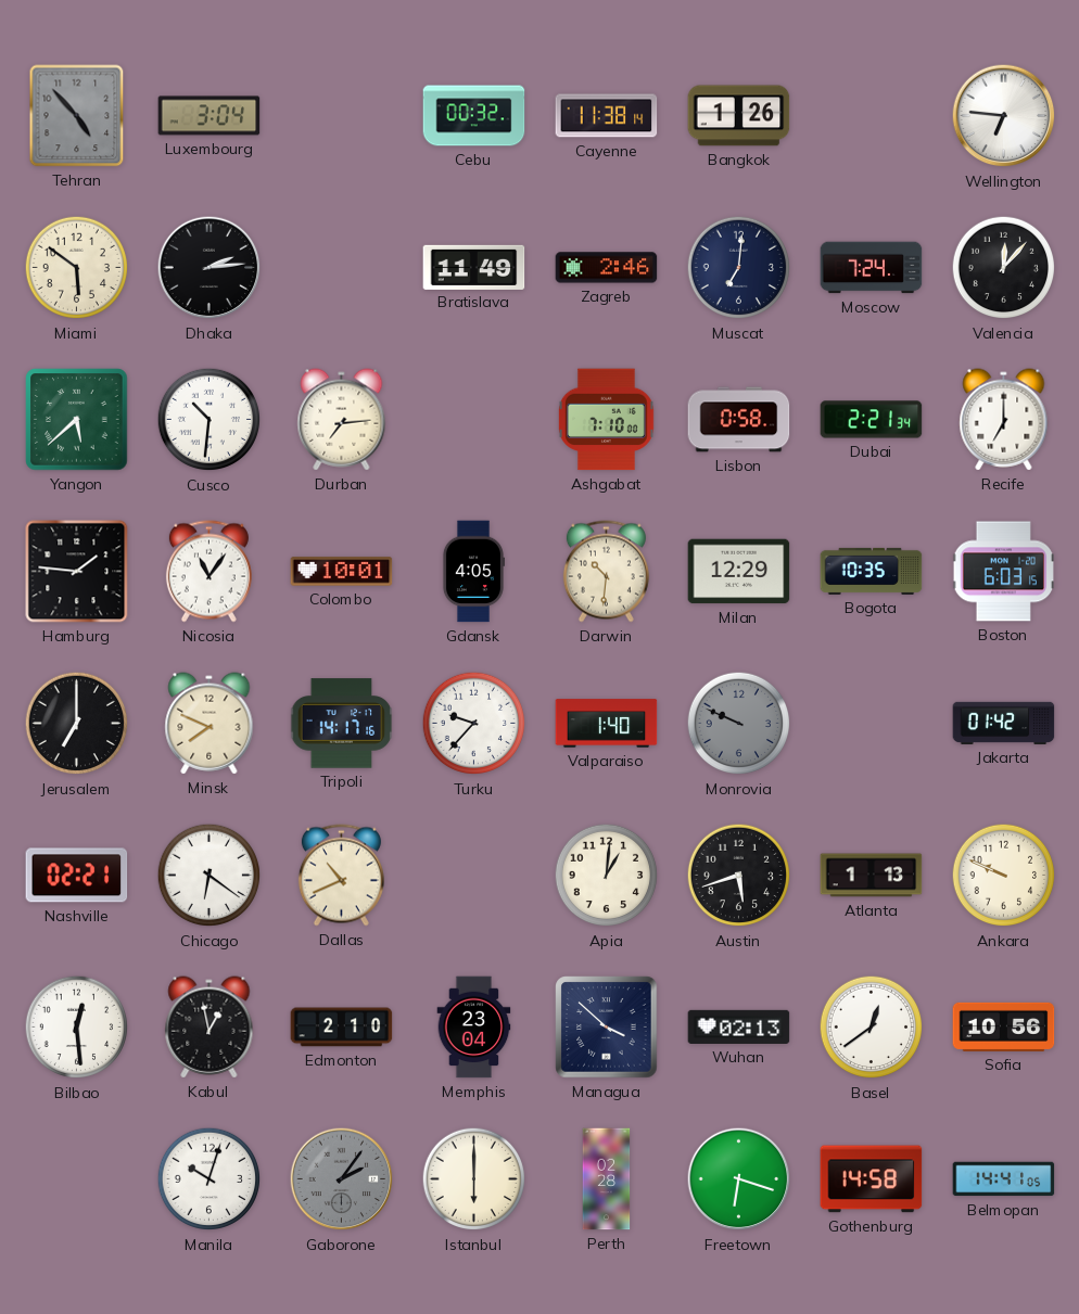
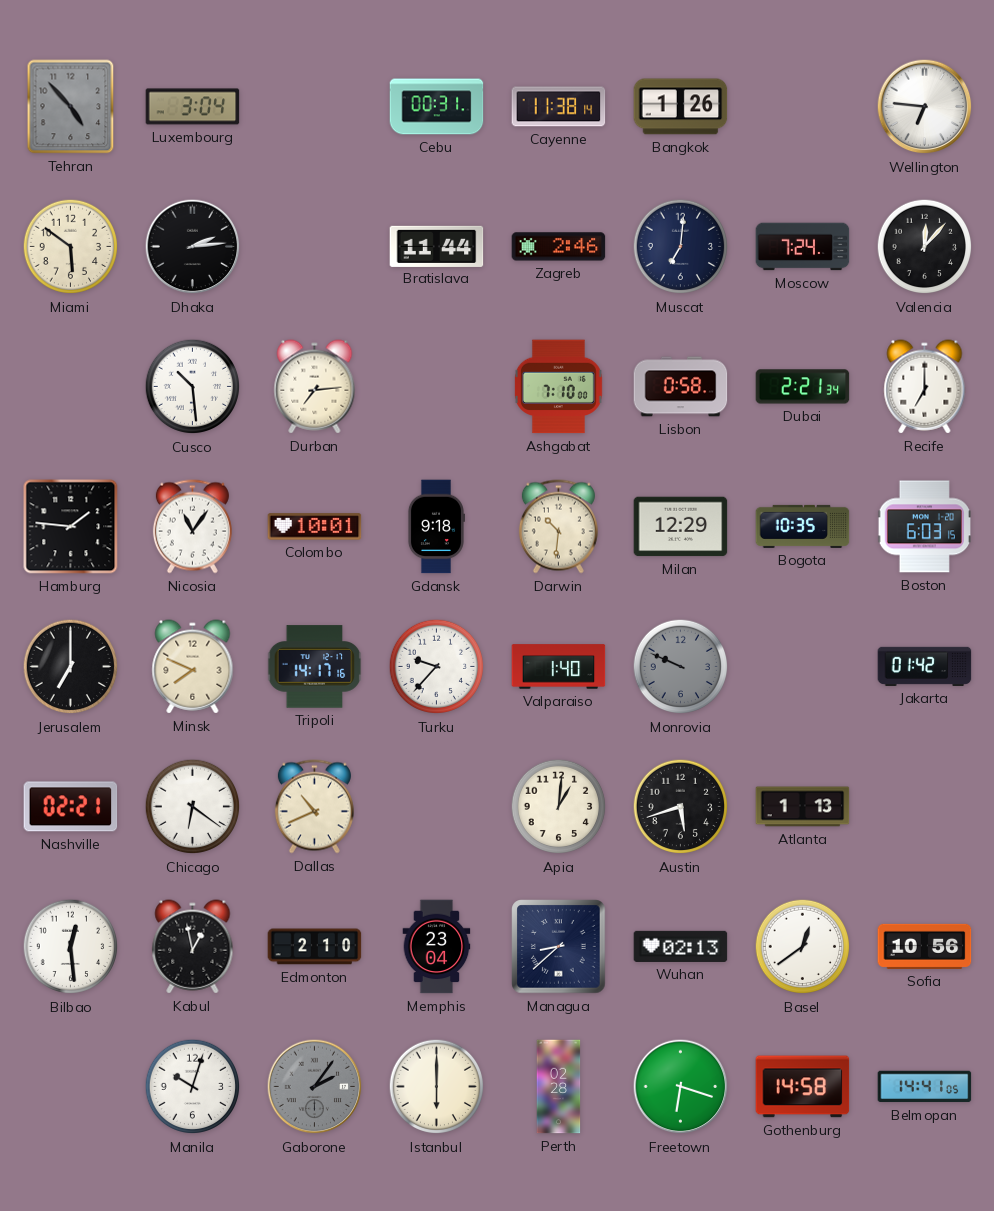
Cebu: 00:32 -> 00:31 (437, 107)
Bratislava: 11:49 -> 11:44 (437, 246)
Yangon: 5:38 -> none (77, 420)
Cusco: 10:31 -> 10:29 (193, 387)
Gdansk: 4:05 -> 9:18 (436, 527)
Ankara: 9:49 -> none (1004, 876)
Managua: 3:52 -> 8:38 (559, 947)
